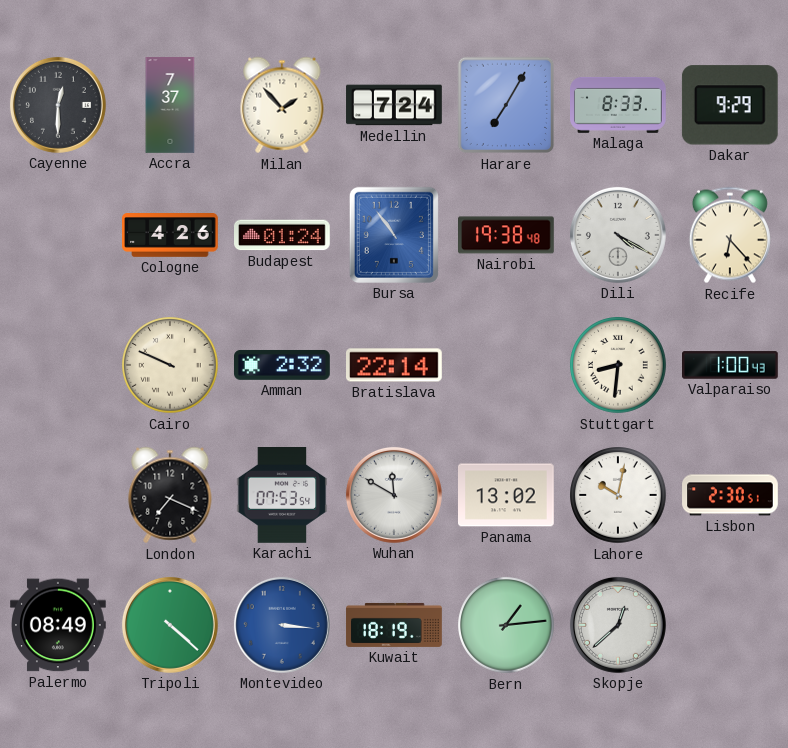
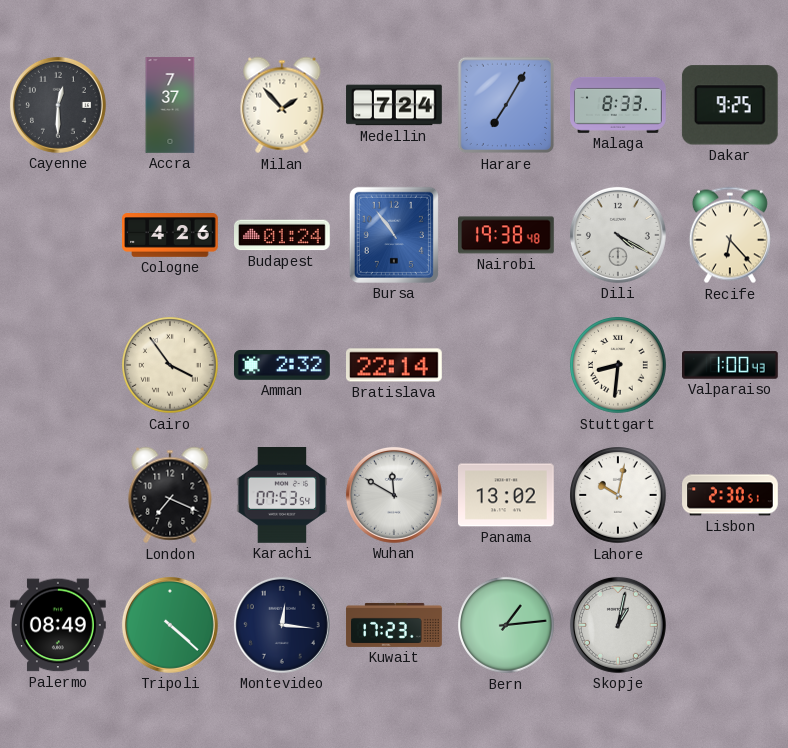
Dakar: 9:29 -> 9:25 (730, 105)
Cairo: 9:49 -> 3:54 (170, 365)
Montevideo: 3:16 -> 12:16 (282, 625)
Montevideo dial: blue -> navy (282, 625)
Kuwait: 18:19 -> 17:23 (394, 625)
Skopje: 12:38 -> 1:02 (618, 625)
